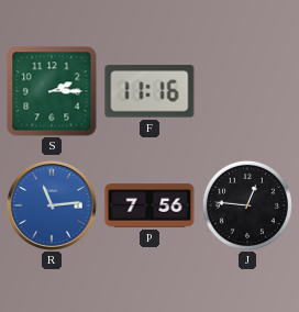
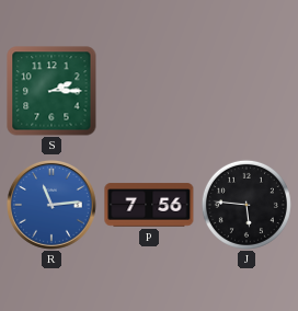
F: 11:16 -> none (149, 91)
J: 12:46 -> 5:46 (247, 205)
